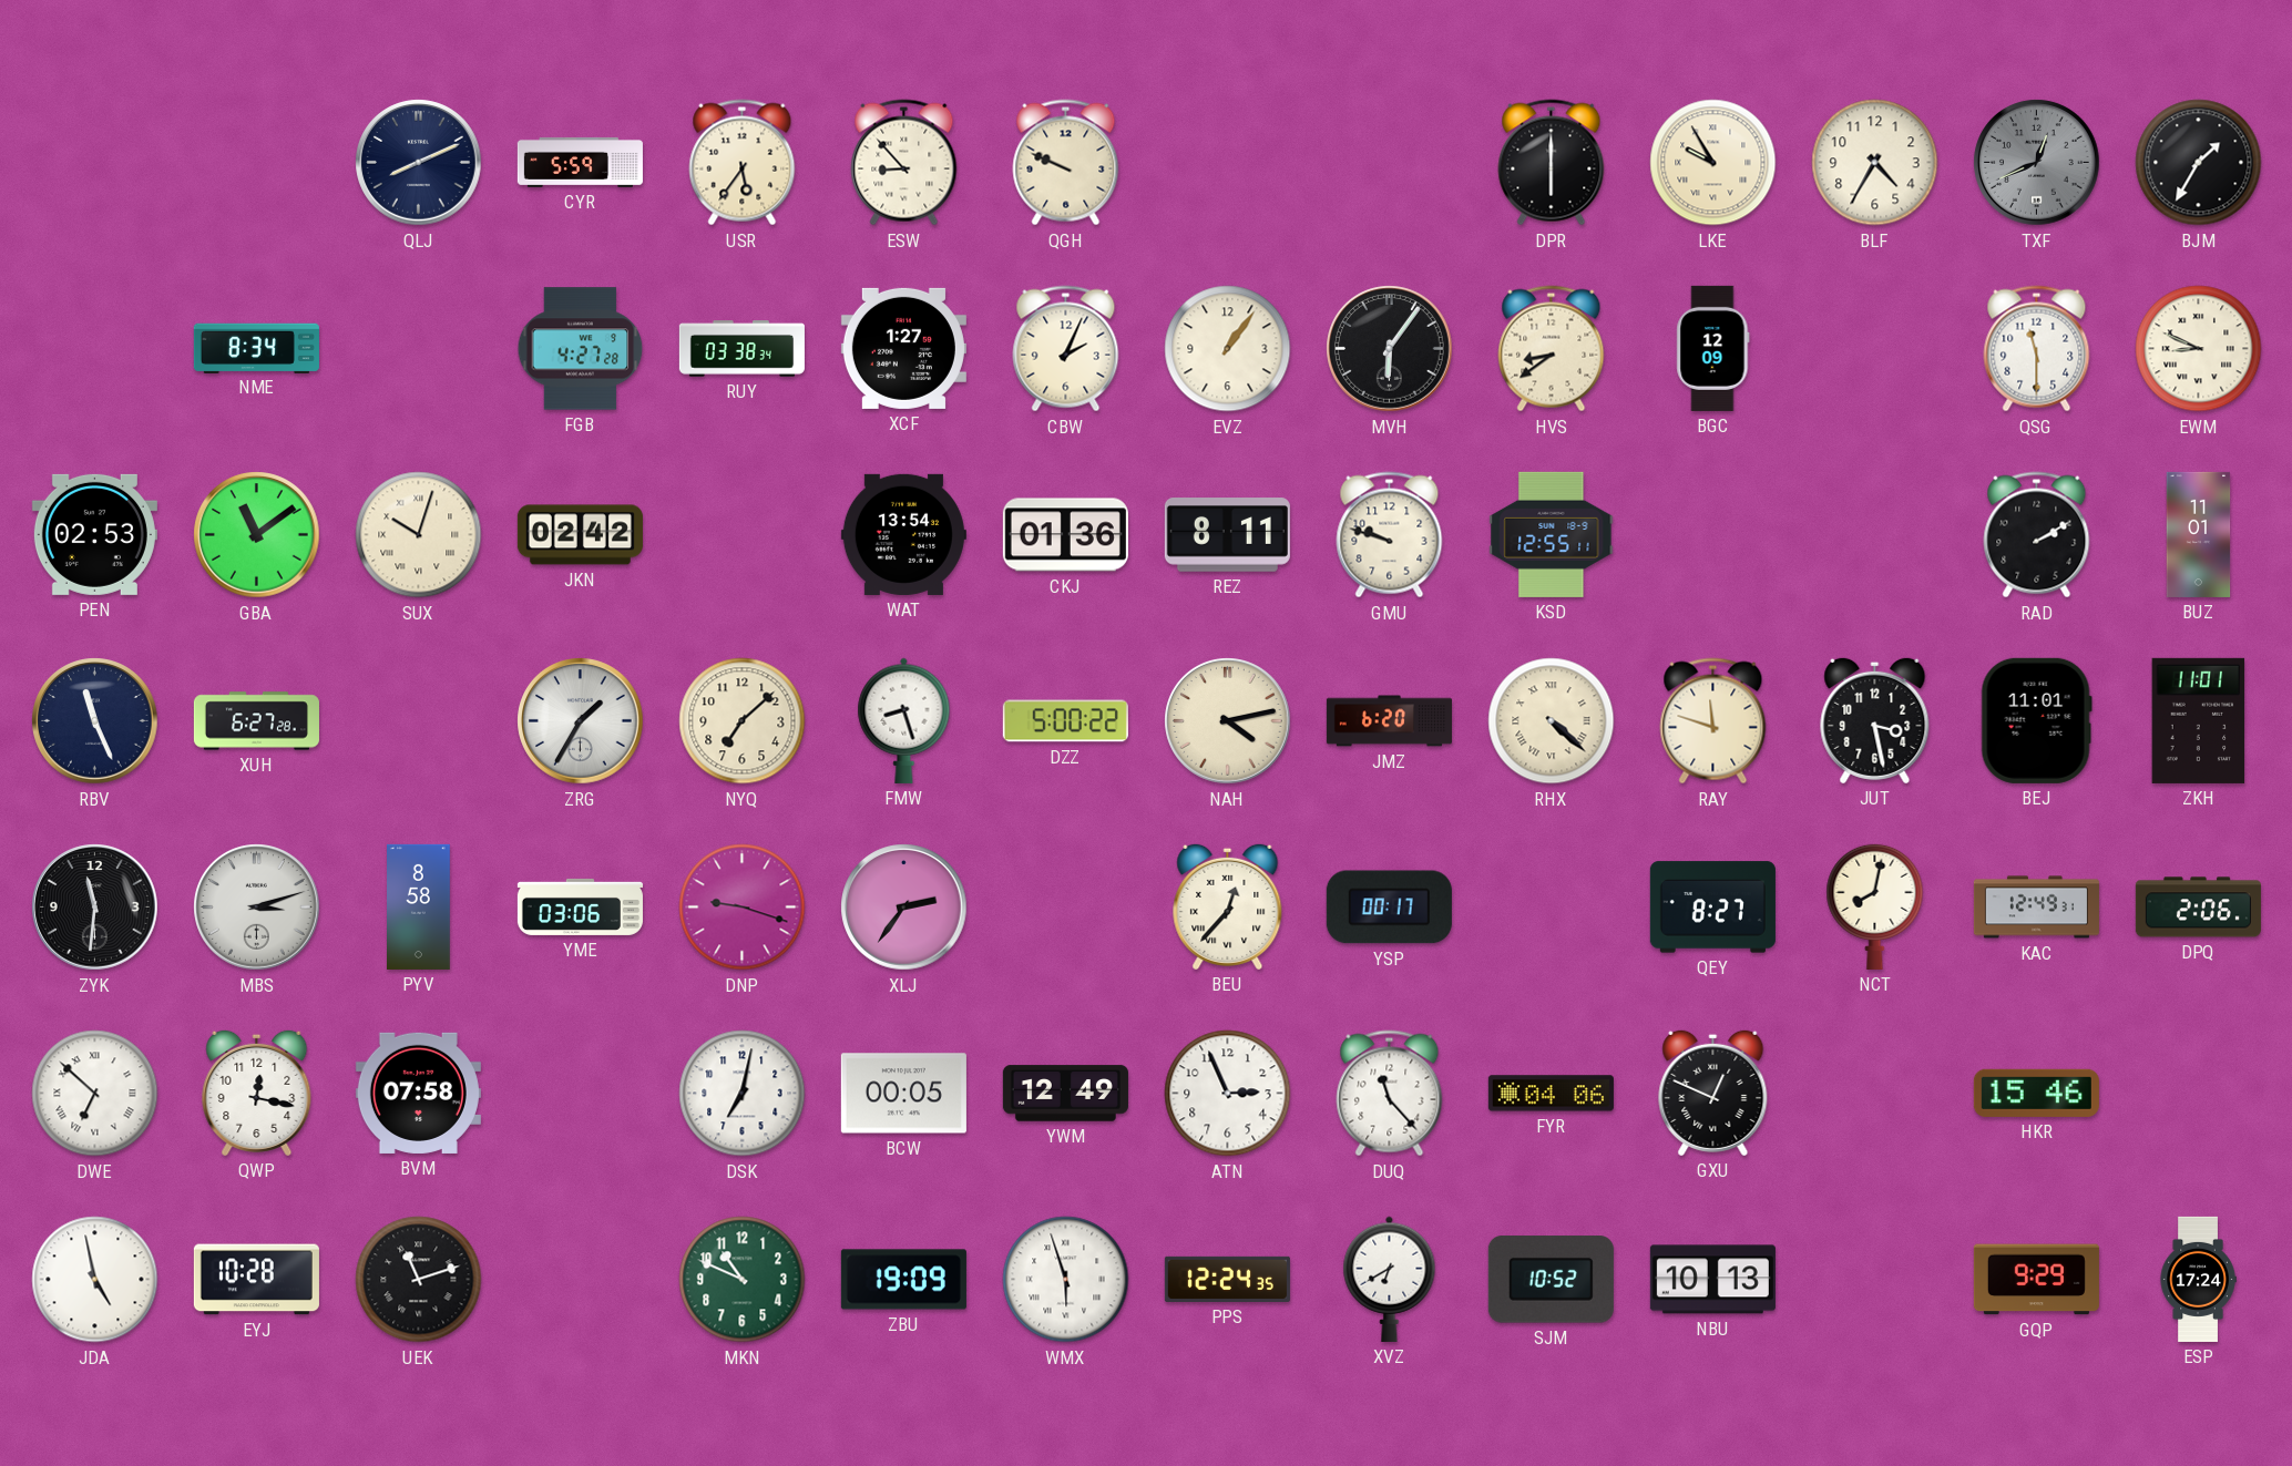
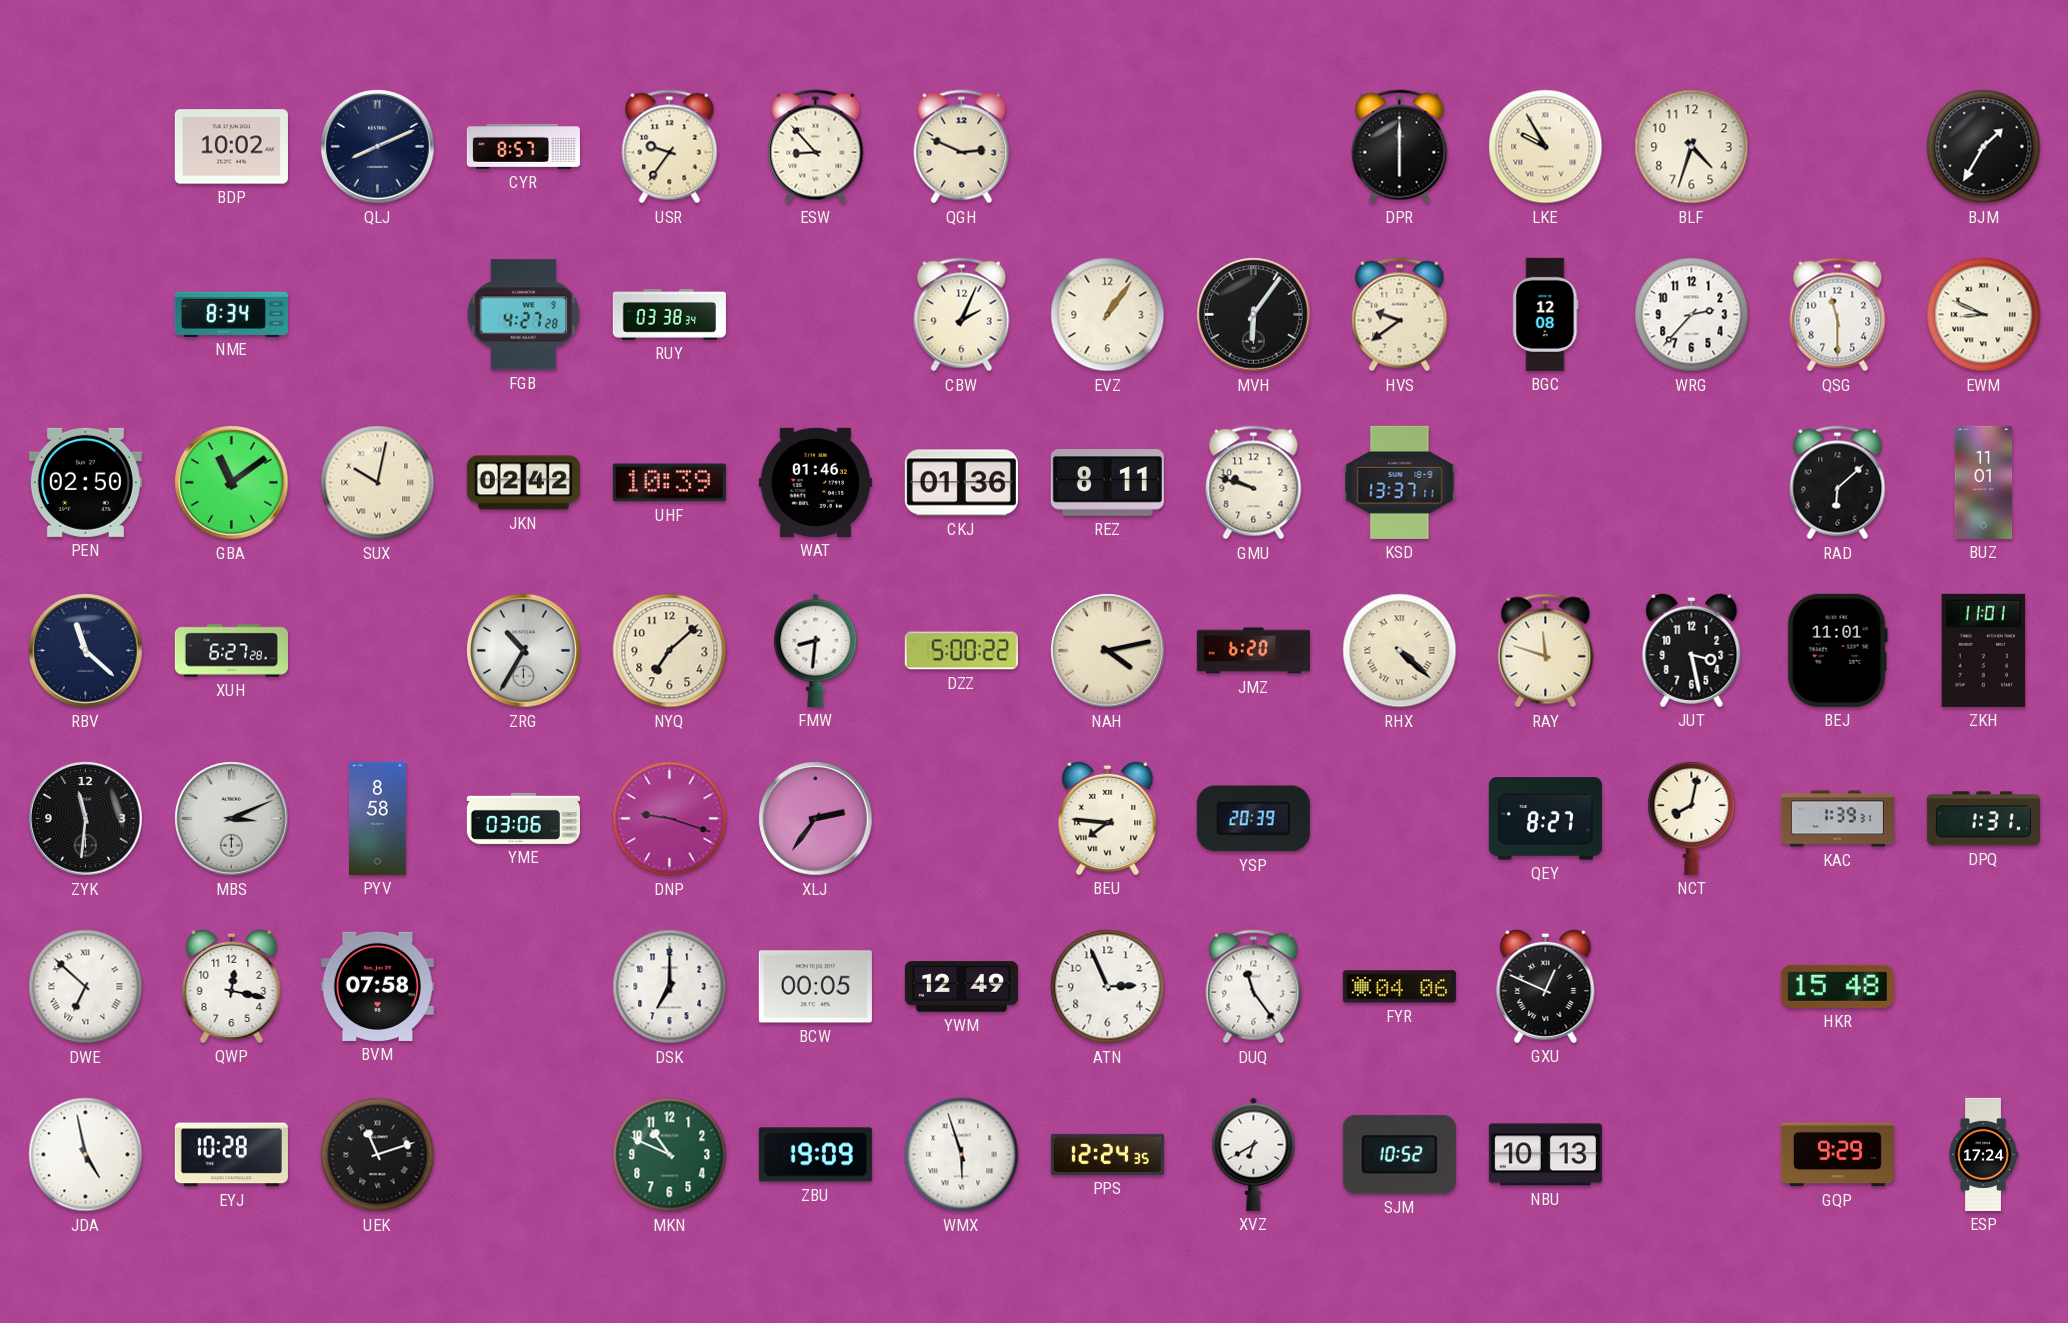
BDP: none -> 10:02 (231, 147)
CYR: 5:59 -> 8:57 (523, 146)
USR: 5:36 -> 9:36 (670, 147)
QGH: 9:49 -> 2:49 (962, 147)
BLF: 4:35 -> 4:33 (1692, 147)
TXF: 12:41 -> none (2037, 163)
XCF: 1:27 -> none (903, 348)
HVS: 8:39 -> 9:39 (1400, 315)
BGC: 12:09 -> 12:08 (1546, 314)
WRG: none -> 2:37 (1692, 315)
PEN: 02:53 -> 02:50 (85, 482)
SUX: 10:03 -> 10:02 (378, 483)
UHF: none -> 10:39 (669, 483)
WAT: 13:54 -> 01:46 (815, 482)
KSD: 12:55 -> 13:37 (1400, 482)
RAD: 2:10 -> 6:08 (1838, 483)
RBV: 11:26 -> 11:22 (86, 651)
ZRG: 1:35 -> 10:35 (524, 651)
FMW: 8:27 -> 8:31 (816, 650)
MBS: 3:12 -> 3:11 (232, 819)
BEU: 12:37 -> 7:46 (1108, 818)
YSP: 00:17 -> 20:39 (1253, 819)
KAC: 12:49 -> 1:39 (1837, 819)
DPQ: 2:06 -> 1:31 (1983, 819)
DSK: 7:02 -> 7:00 (670, 987)
DUQ: 11:23 -> 11:24 (1254, 987)
HKR: 15:46 -> 15:48 (1837, 986)
